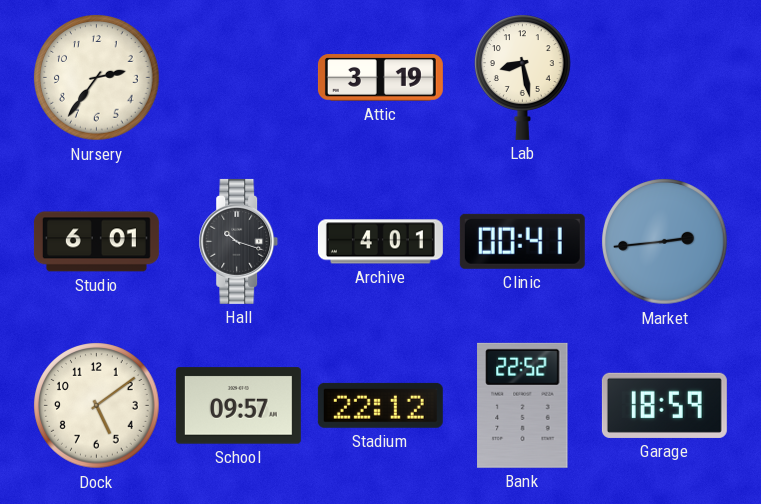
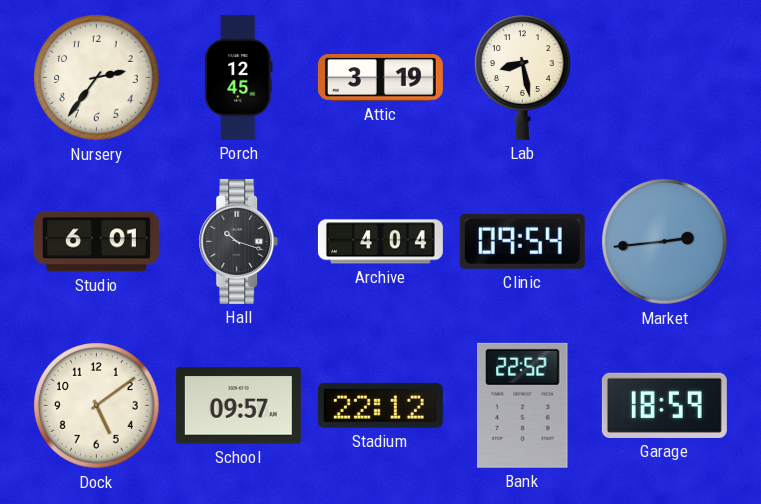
Porch: none -> 12:45 (239, 77)
Archive: 4:01 -> 4:04 (380, 242)
Clinic: 00:41 -> 09:54 (522, 241)
